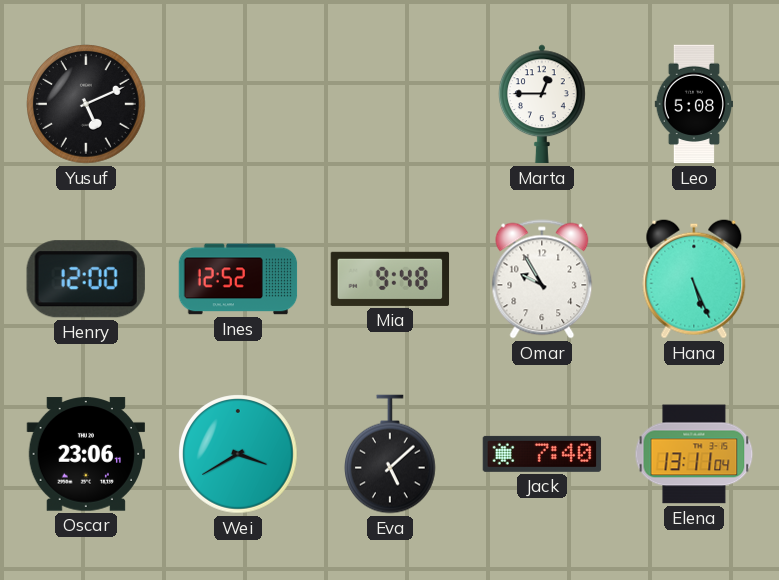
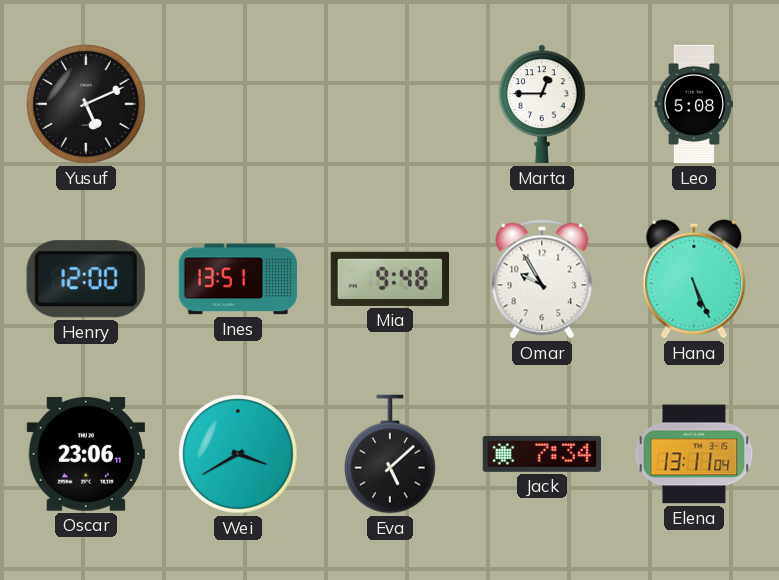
Ines: 12:52 -> 13:51 (238, 279)
Jack: 7:40 -> 7:34 (542, 454)
